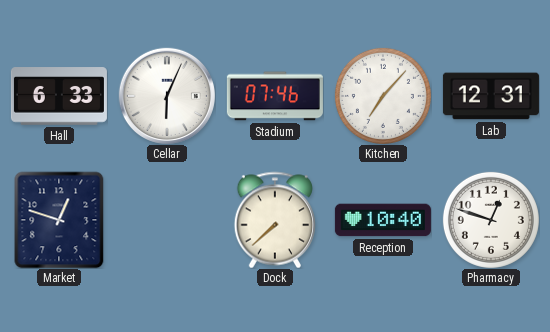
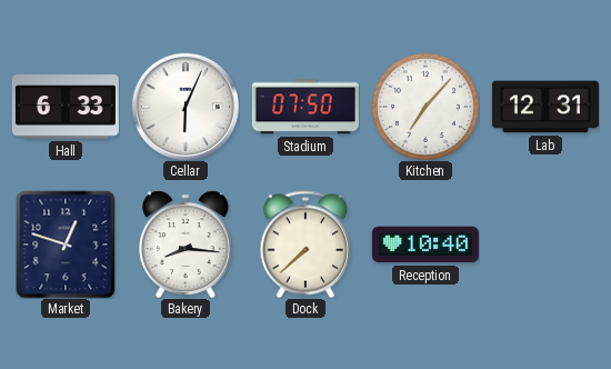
Stadium: 07:46 -> 07:50 (305, 107)
Bakery: none -> 8:16 (186, 245)
Pharmacy: 12:48 -> none (491, 220)
